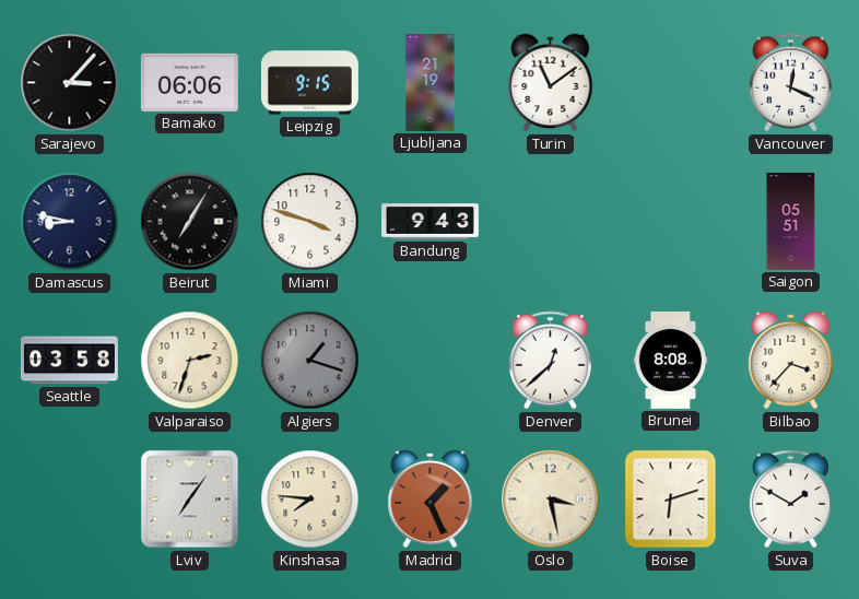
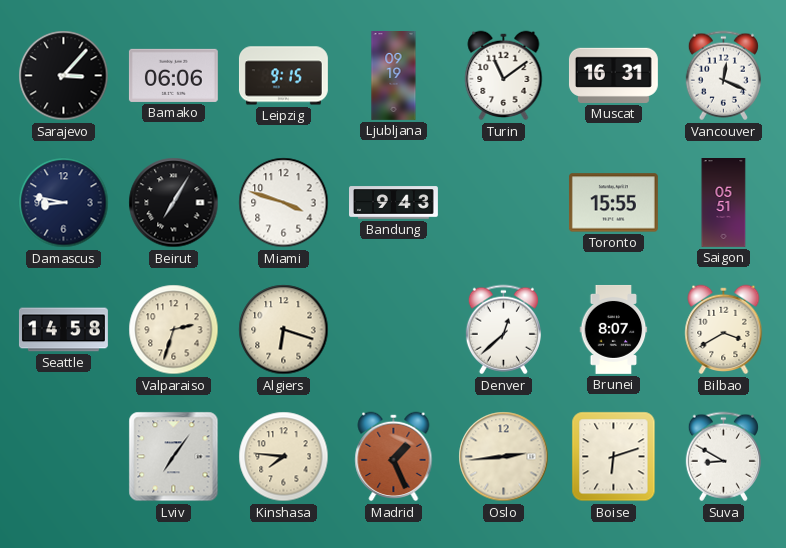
Ljubljana: 21:19 -> 09:19 (394, 76)
Muscat: none -> 16:31 (613, 75)
Toronto: none -> 15:55 (613, 203)
Seattle: 03:58 -> 14:58 (63, 330)
Algiers: 1:18 -> 6:18 (284, 330)
Algiers dial: grey -> cream (284, 330)
Brunei: 8:08 -> 8:07 (614, 329)
Bilbao: 3:37 -> 3:40 (724, 330)
Oslo: 3:28 -> 2:44 (504, 457)
Suva: 1:50 -> 8:50 (723, 457)
